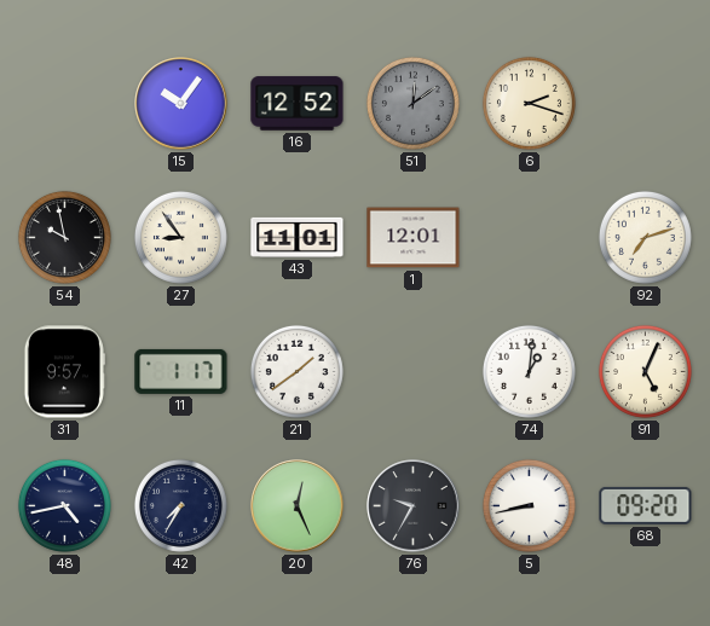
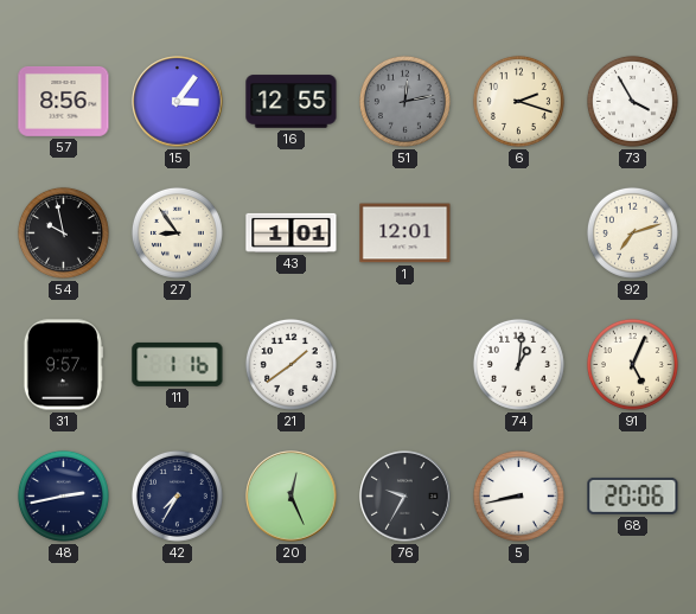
57: none -> 8:56 (64, 101)
15: 10:06 -> 3:06 (178, 102)
16: 12:52 -> 12:55 (292, 102)
51: 12:09 -> 12:13 (404, 101)
73: none -> 3:55 (632, 101)
43: 11:01 -> 1:01 (292, 232)
11: 1:17 -> 1:16 (178, 364)
48: 4:43 -> 2:43 (63, 495)
68: 09:20 -> 20:06 (633, 495)
